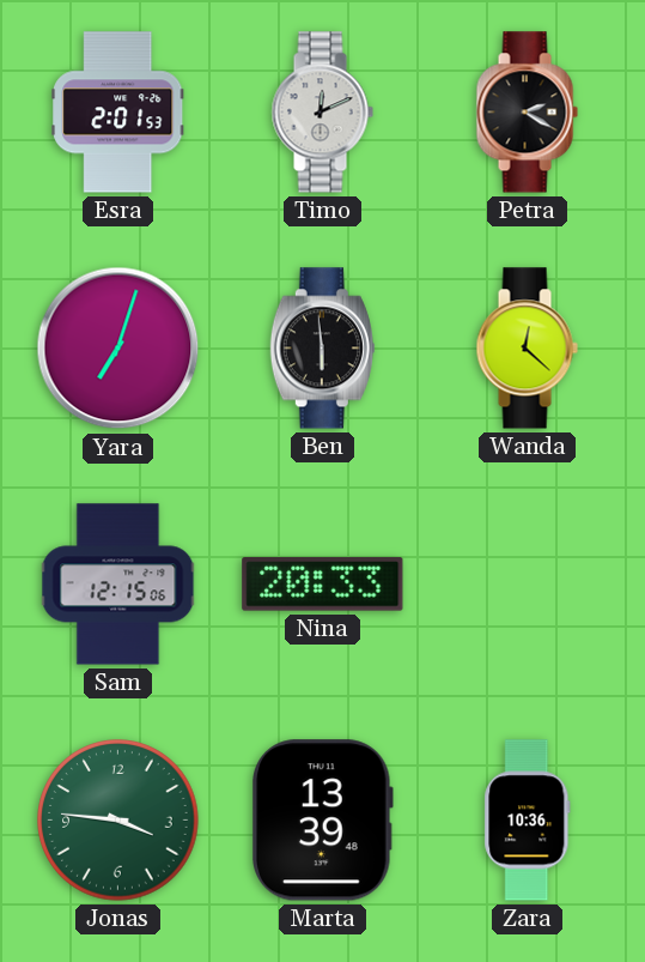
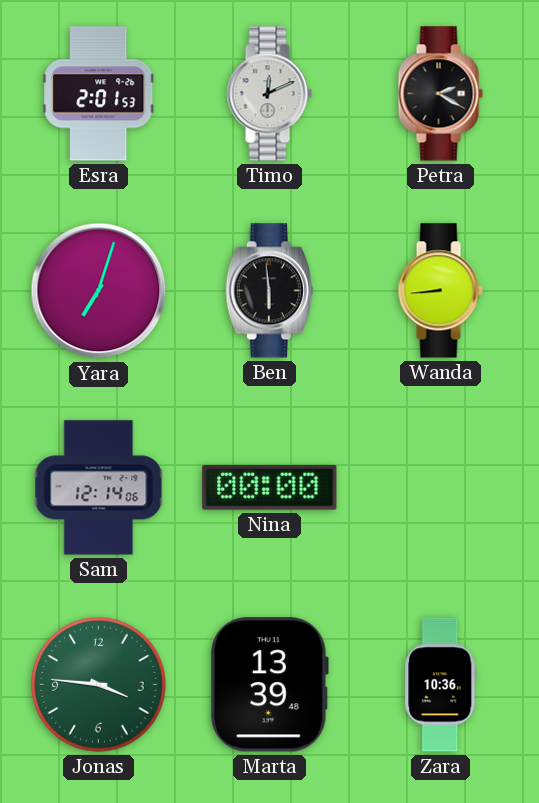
Wanda: 12:22 -> 8:44 (440, 291)
Sam: 12:15 -> 12:14 (99, 488)
Nina: 20:33 -> 00:00 (270, 488)
